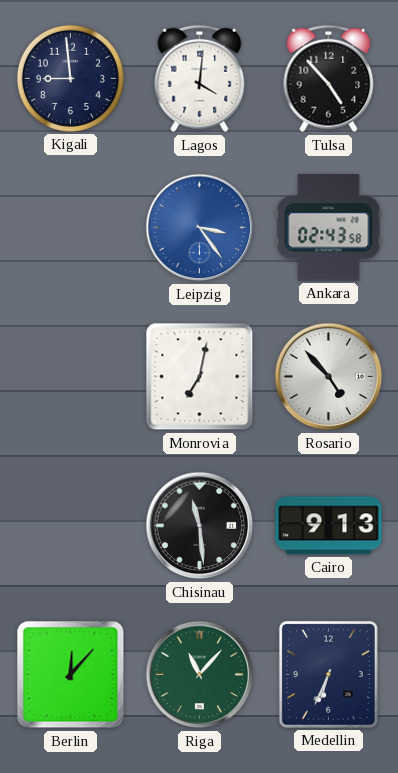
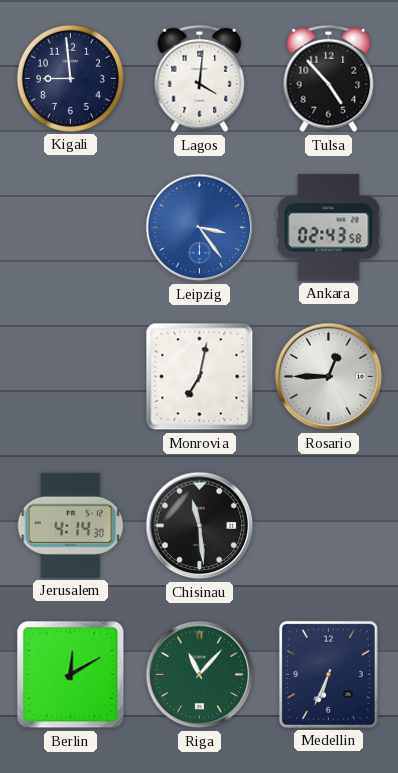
Rosario: 4:53 -> 12:45 (329, 377)
Jerusalem: none -> 4:14 (71, 525)
Cairo: 9:13 -> none (329, 526)
Berlin: 12:07 -> 12:10 (71, 675)
